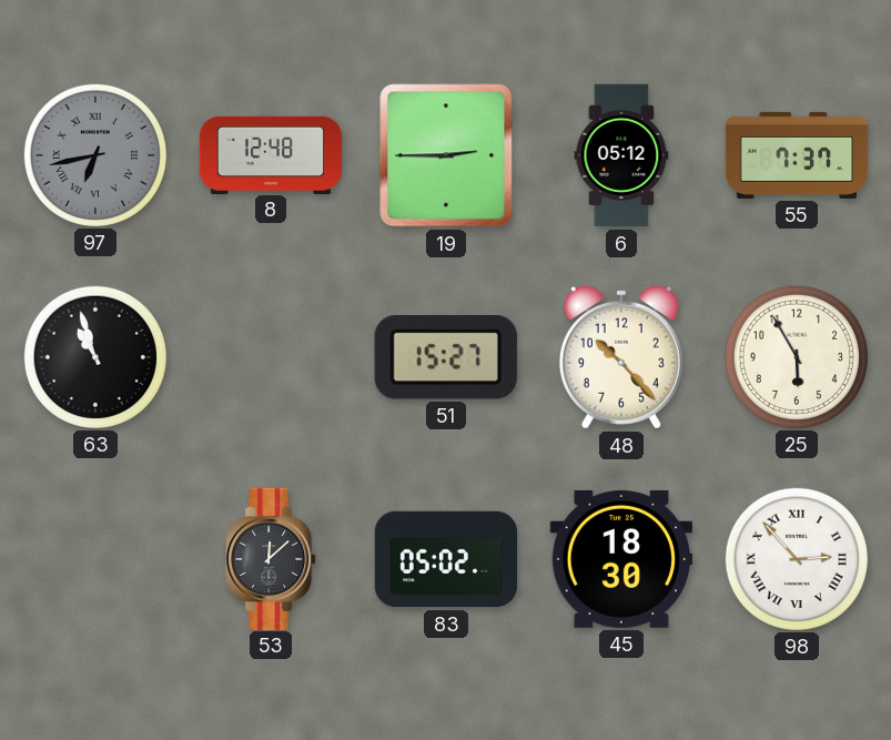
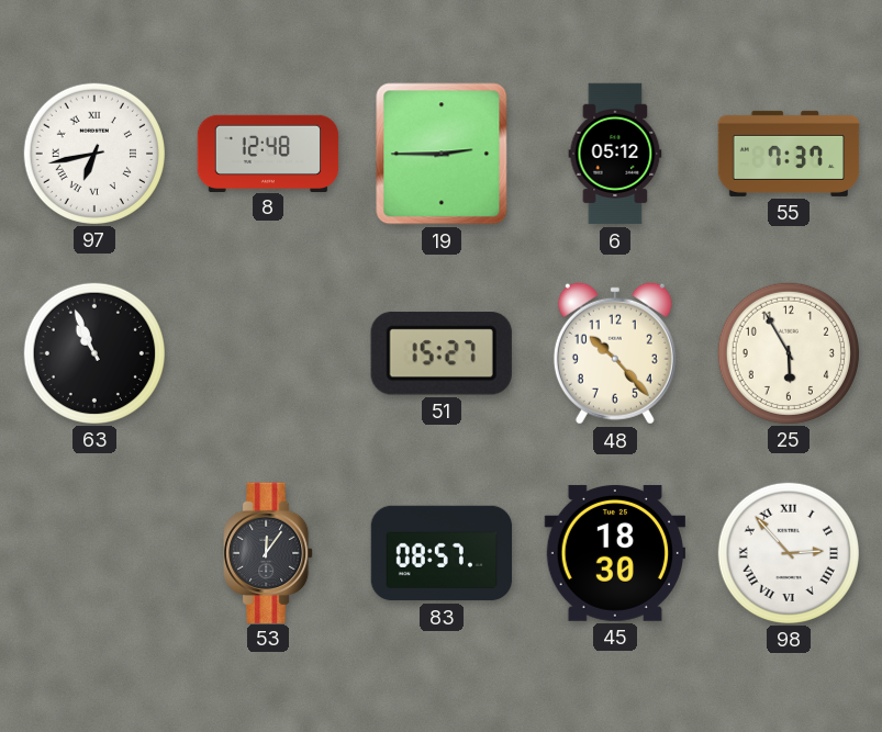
97 dial: grey -> white (93, 153)
63: 10:57 -> 10:56 (93, 352)
53: 12:08 -> 12:06 (268, 552)
83: 05:02 -> 08:57 (442, 553)
